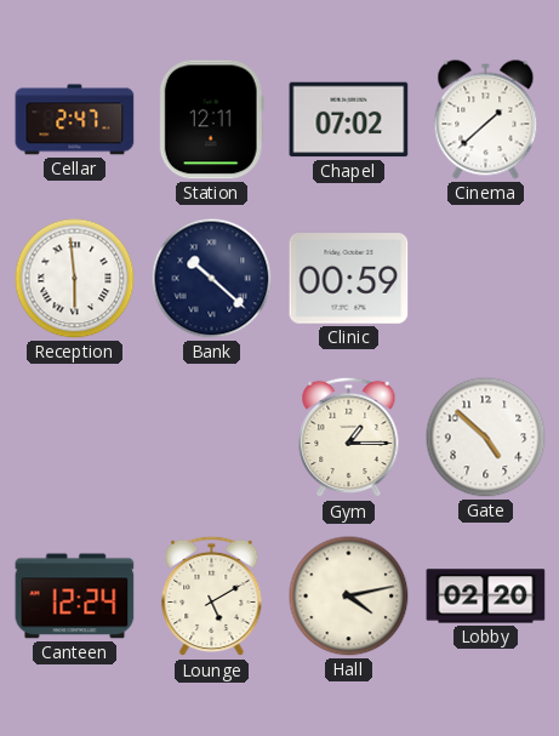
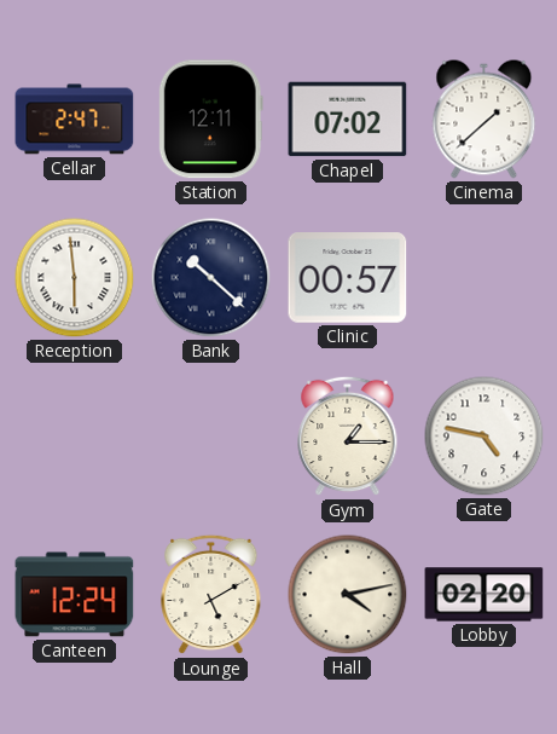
Clinic: 00:59 -> 00:57 (348, 278)
Gate: 4:52 -> 4:47 (485, 437)
